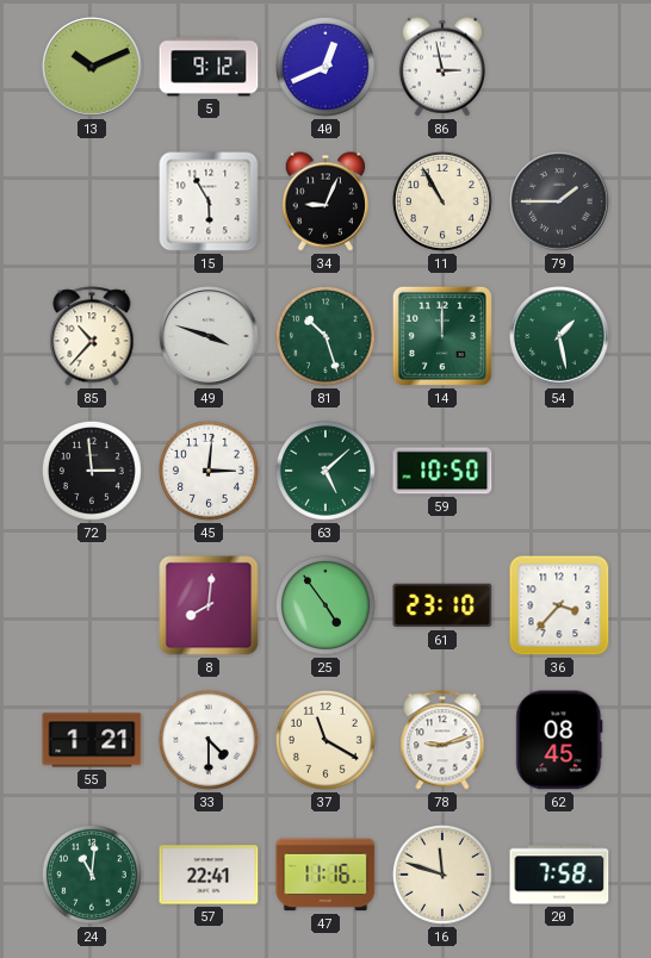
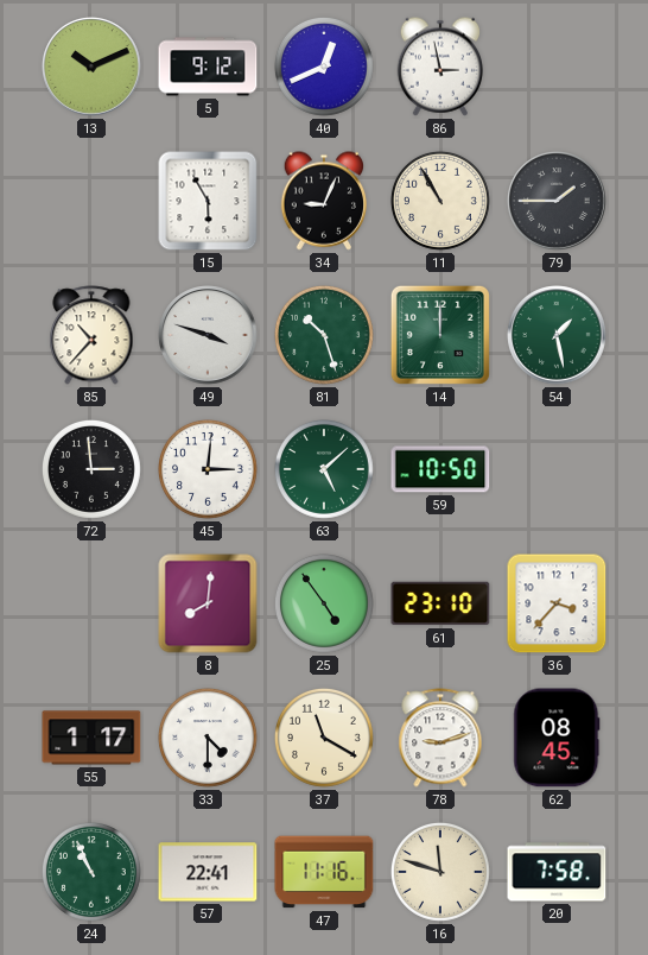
55: 1:21 -> 1:17 (91, 738)
24: 11:01 -> 10:56 (91, 872)
